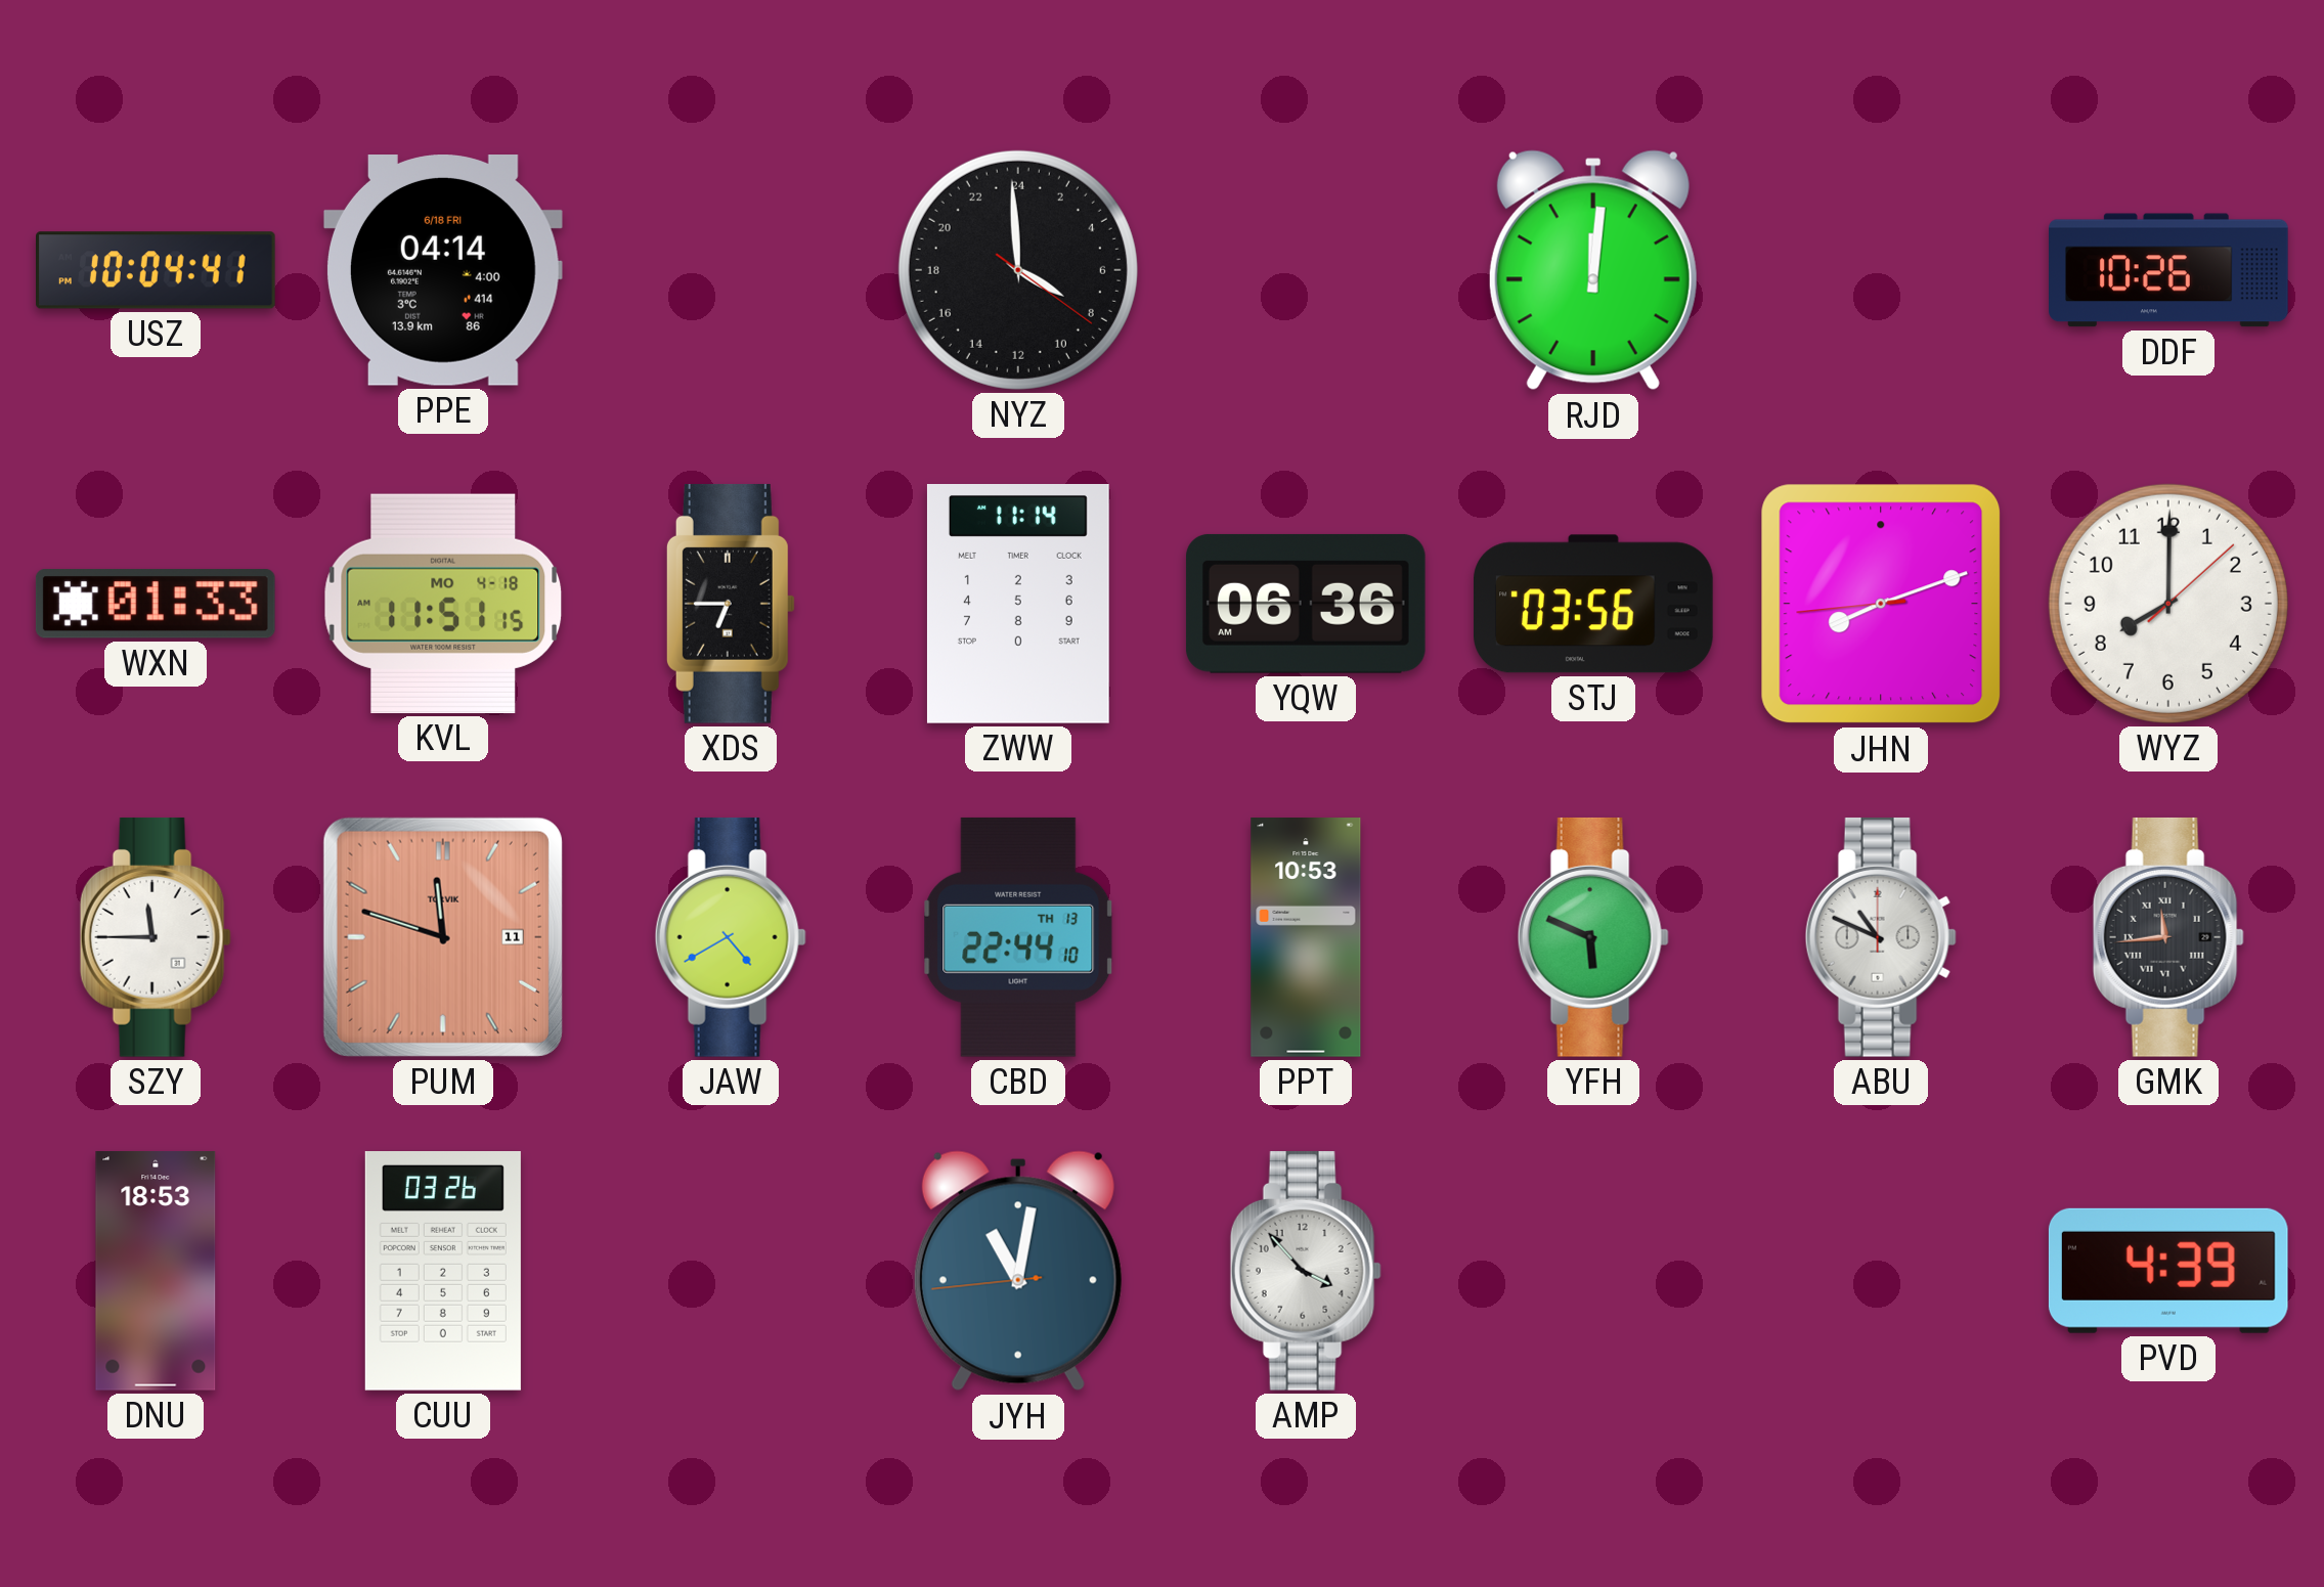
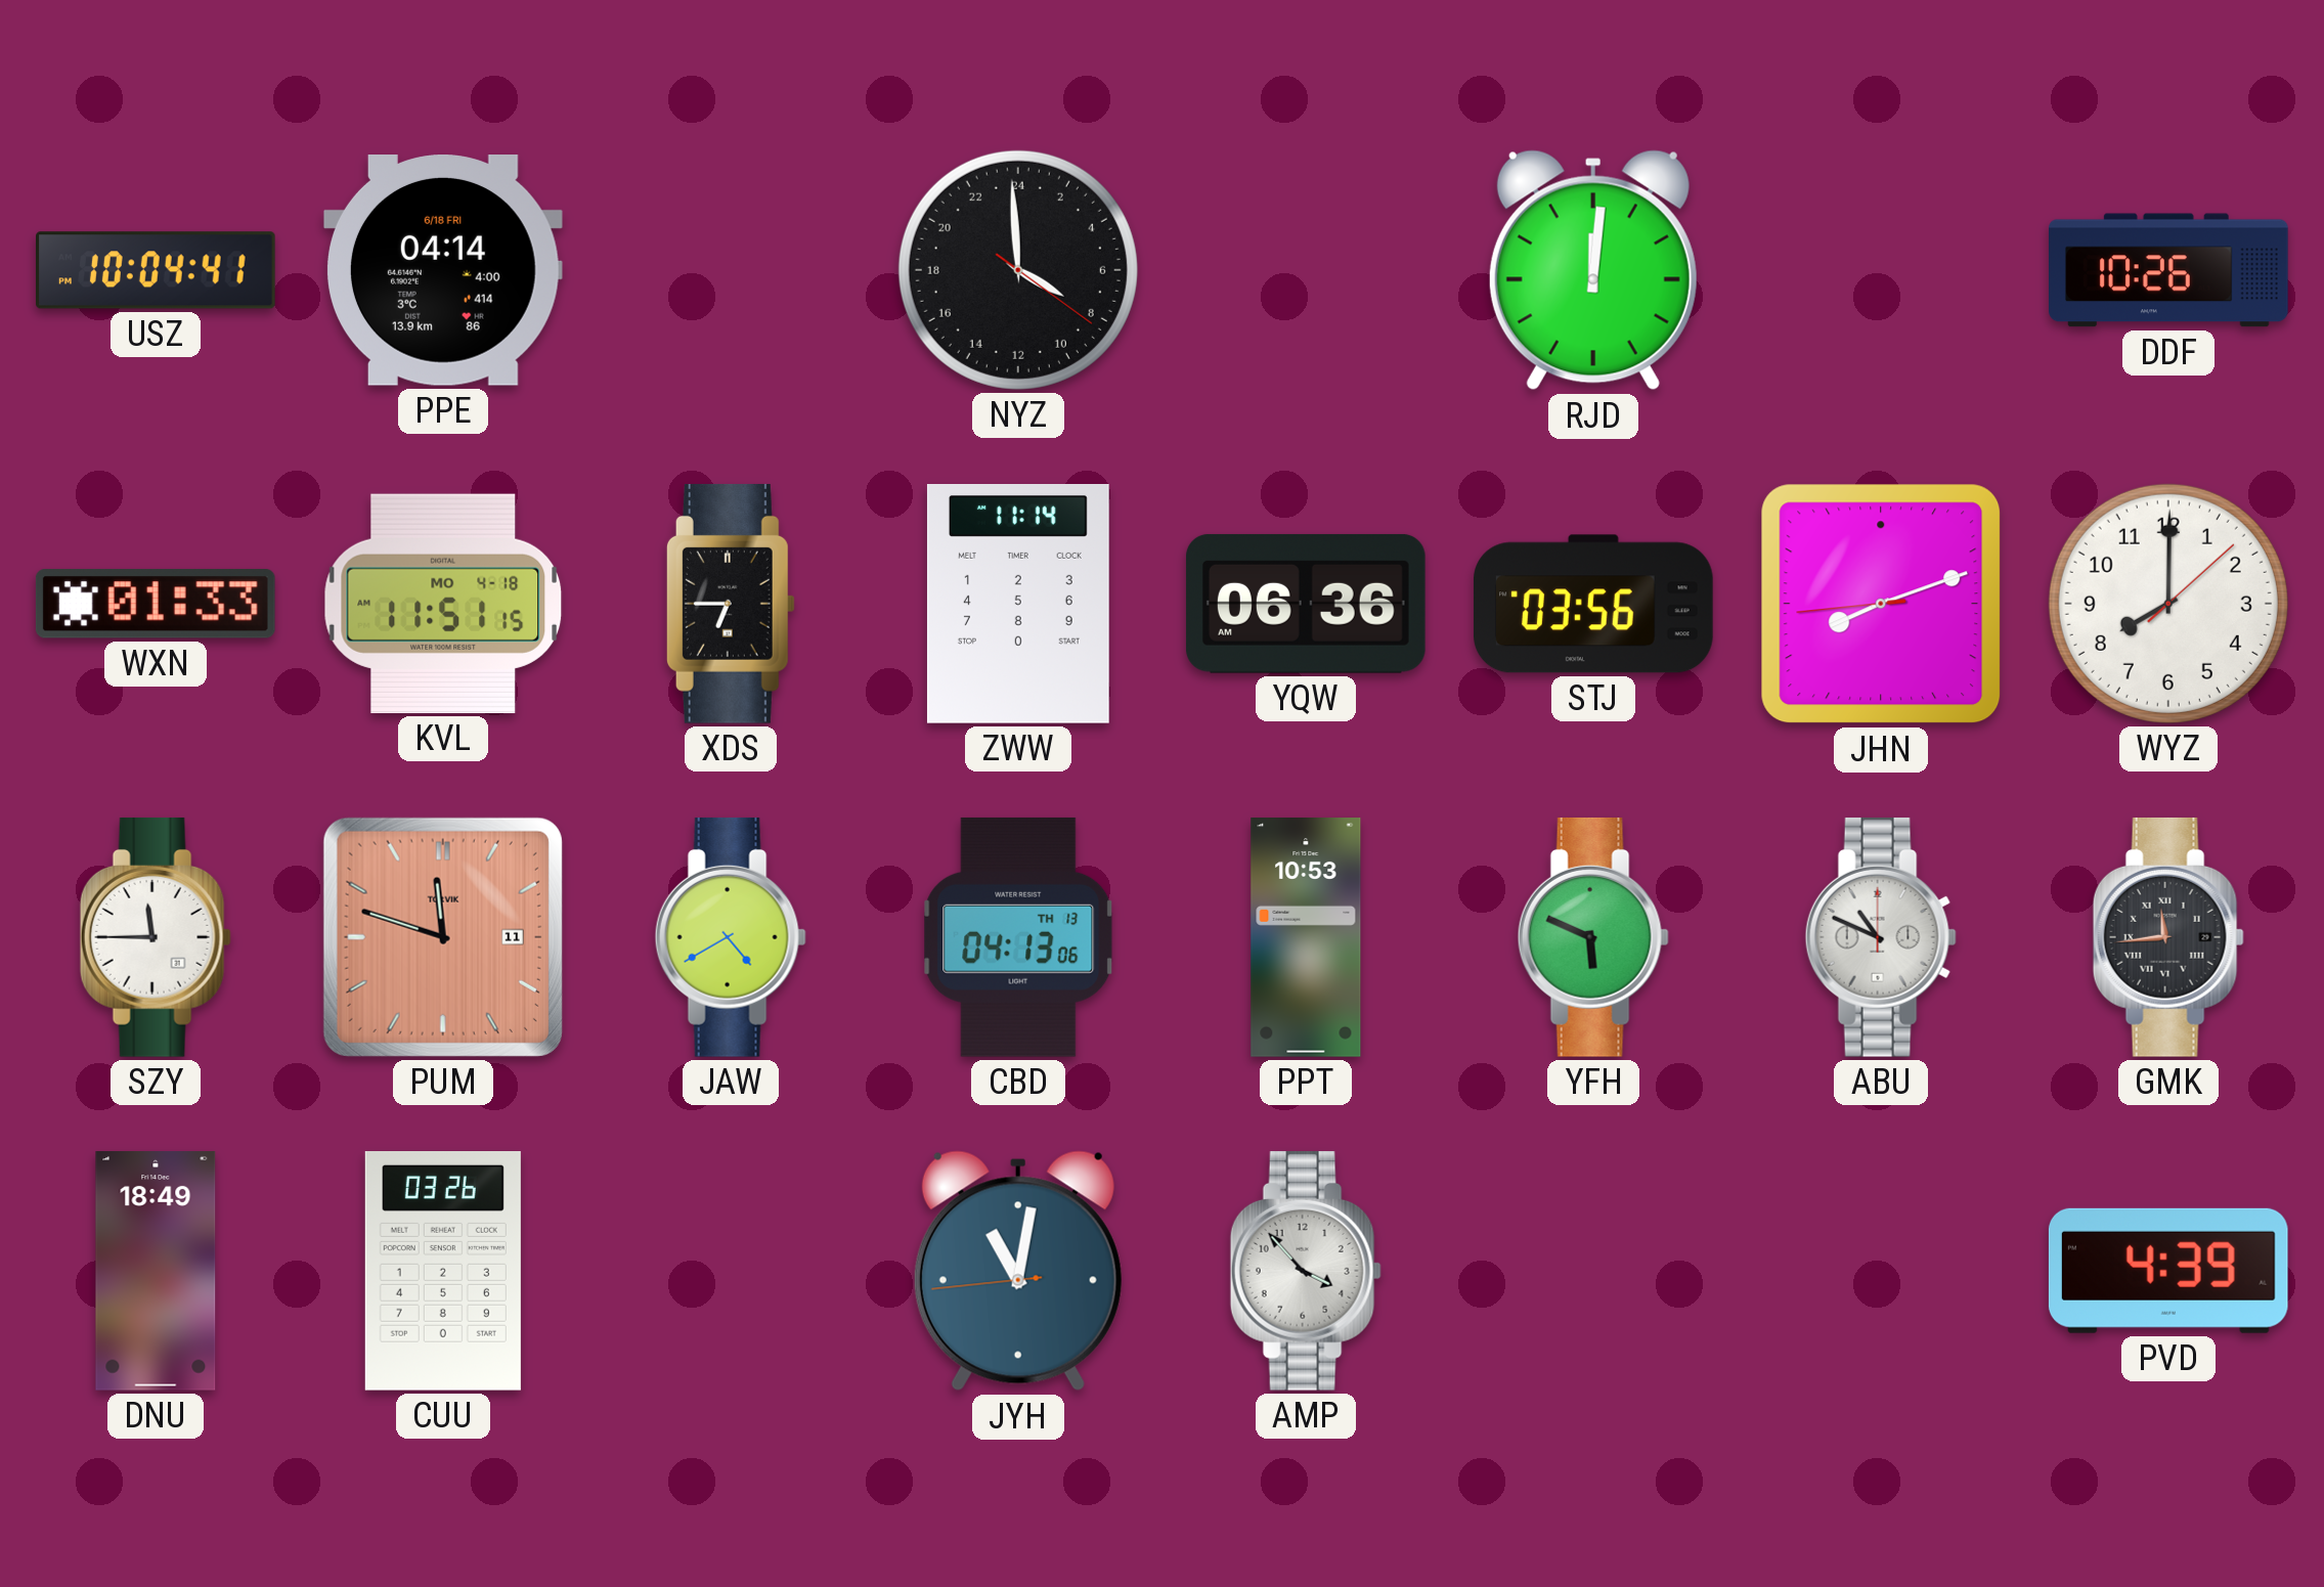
CBD: 22:44 -> 04:13 (1018, 937)
DNU: 18:53 -> 18:49 (156, 1272)
